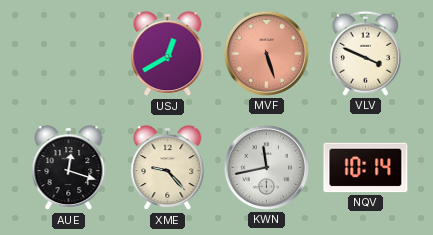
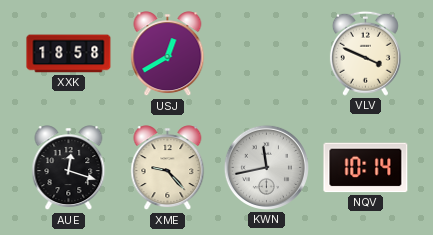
XXK: none -> 18:58 (69, 54)
MVF: 5:27 -> none (266, 53)
